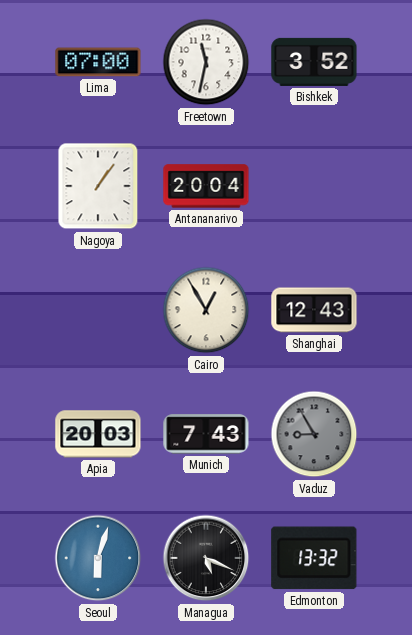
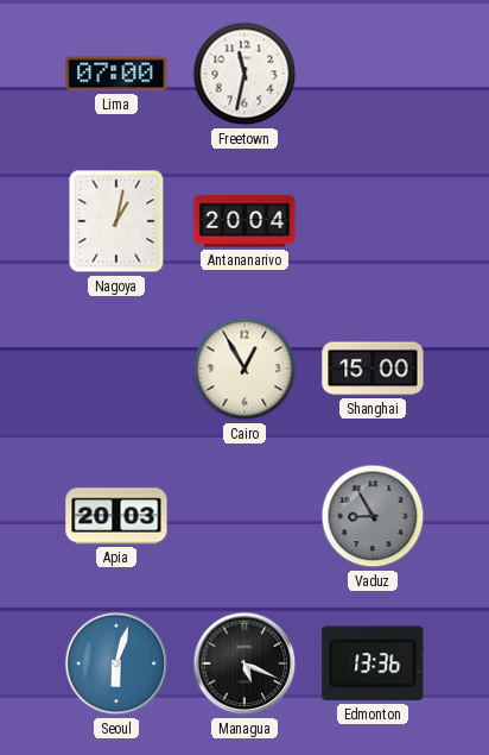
Bishkek: 3:52 -> none (314, 62)
Nagoya: 1:06 -> 1:02 (116, 221)
Shanghai: 12:43 -> 15:00 (373, 369)
Munich: 7:43 -> none (206, 434)
Edmonton: 13:32 -> 13:36 (373, 663)
